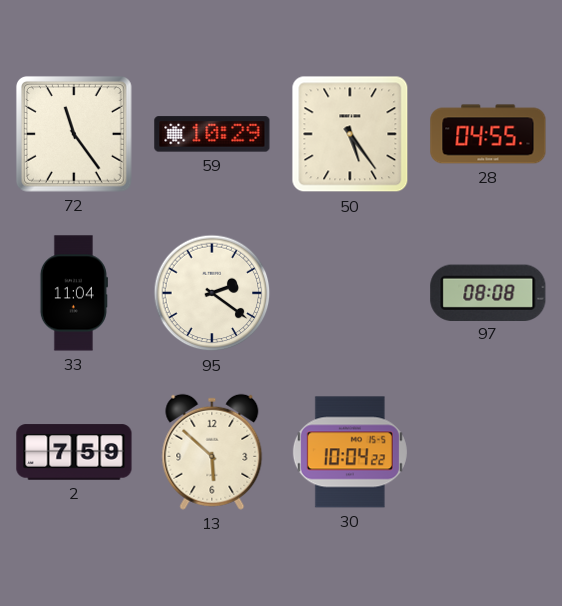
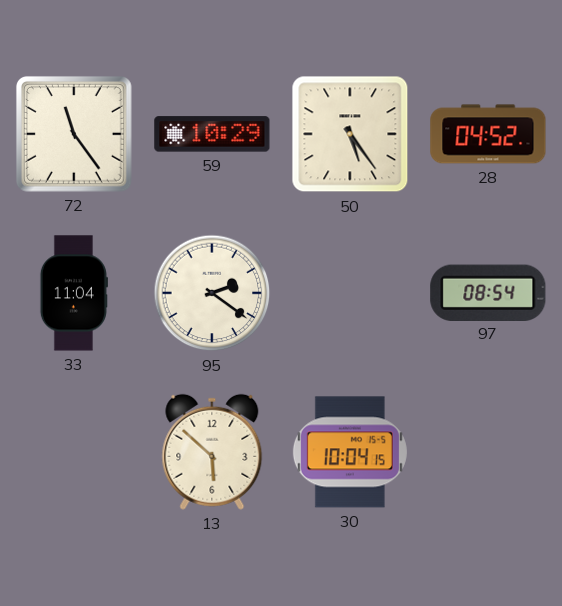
28: 04:55 -> 04:52 (488, 134)
97: 08:08 -> 08:54 (488, 292)
2: 7:59 -> none (74, 452)
30: 10:04:22 -> 10:04:15 (350, 452)
